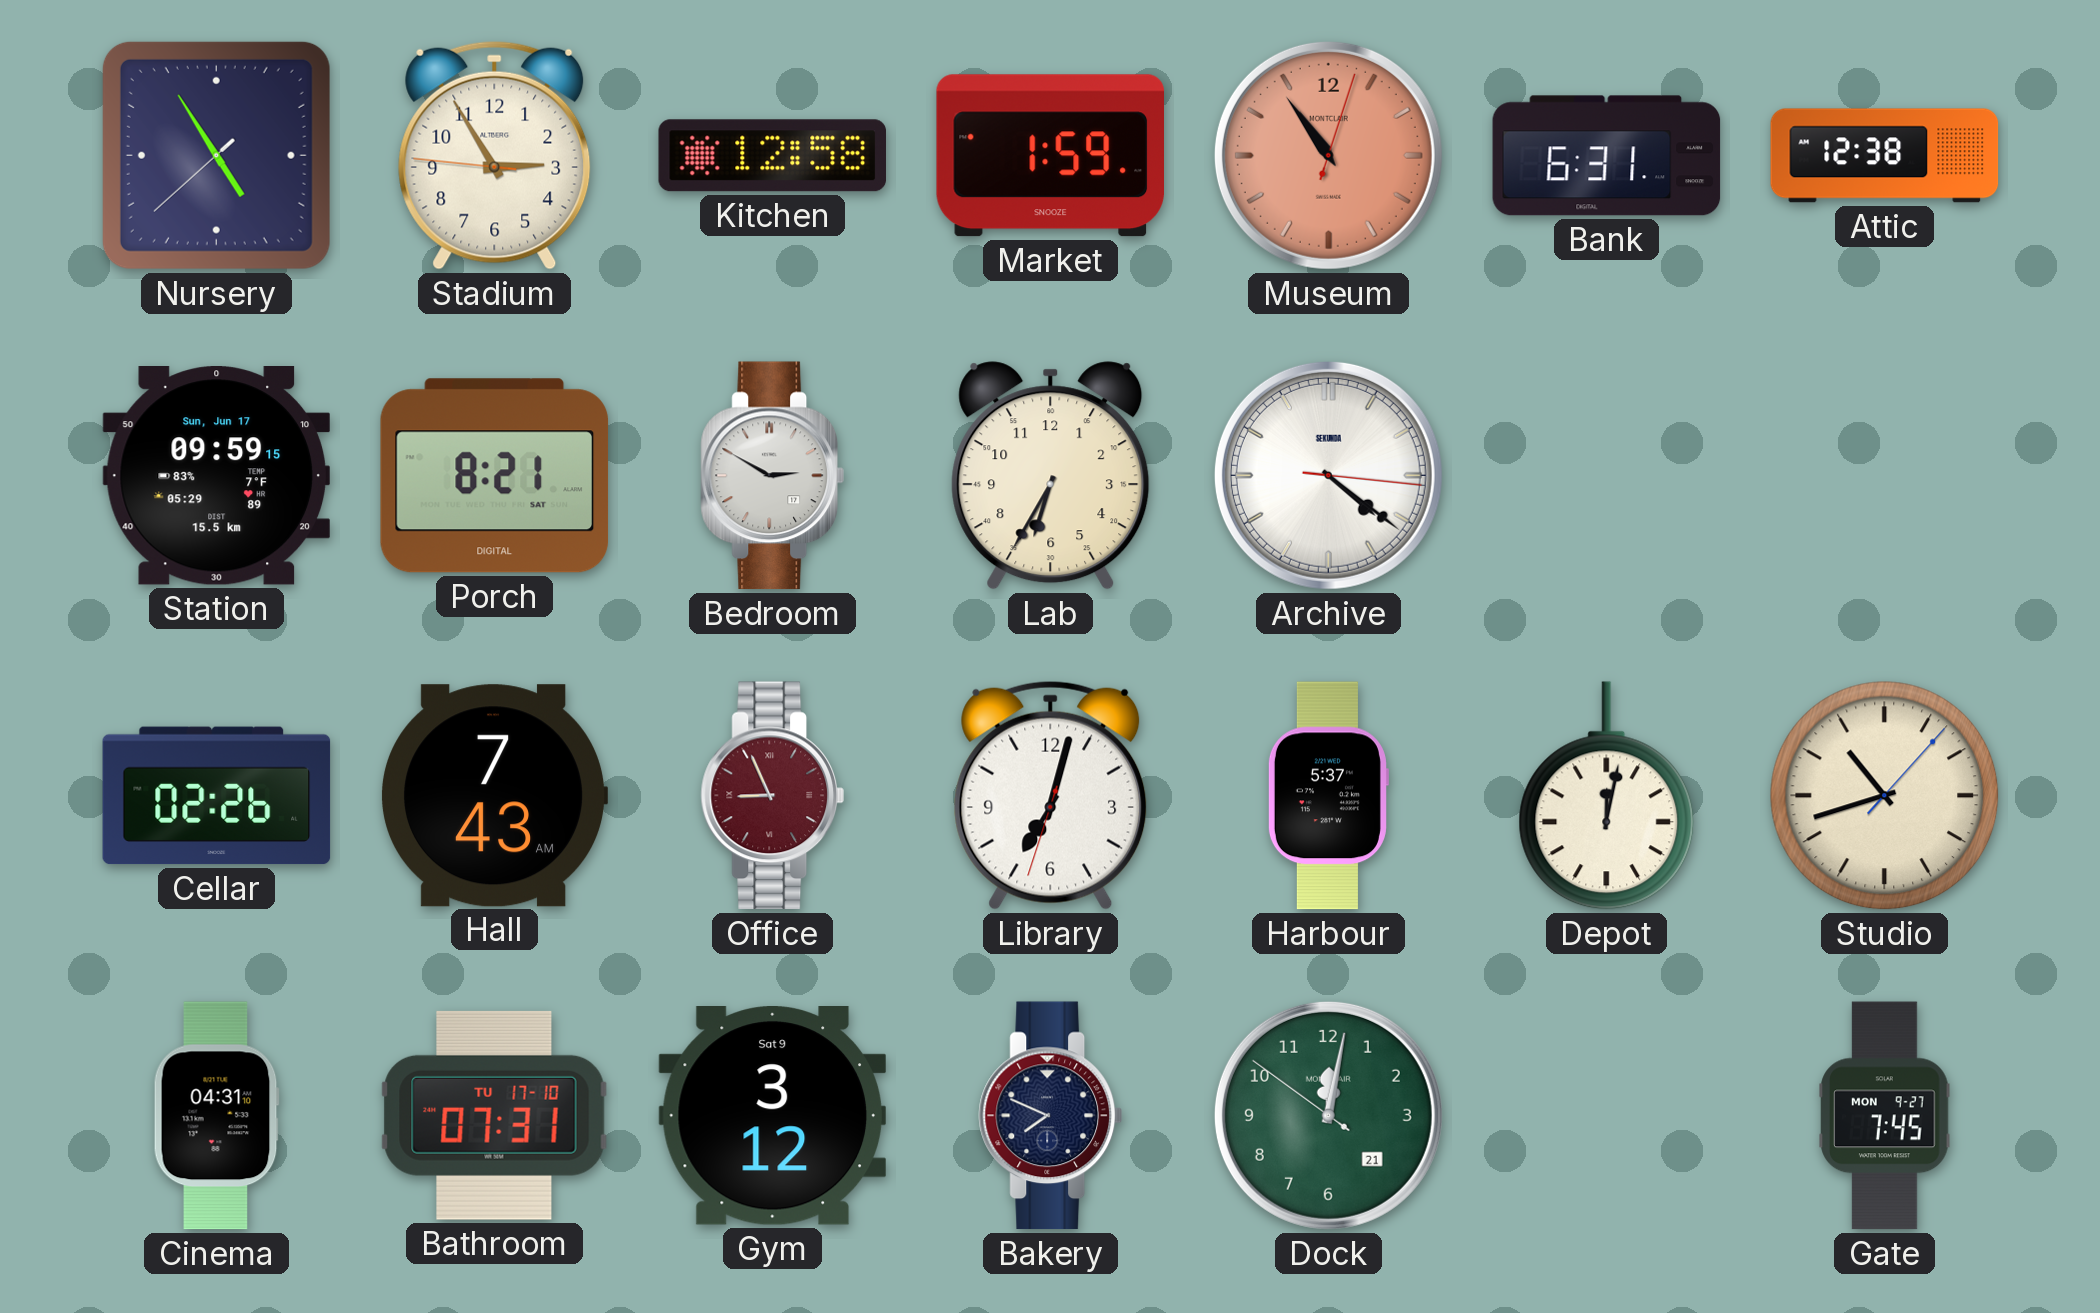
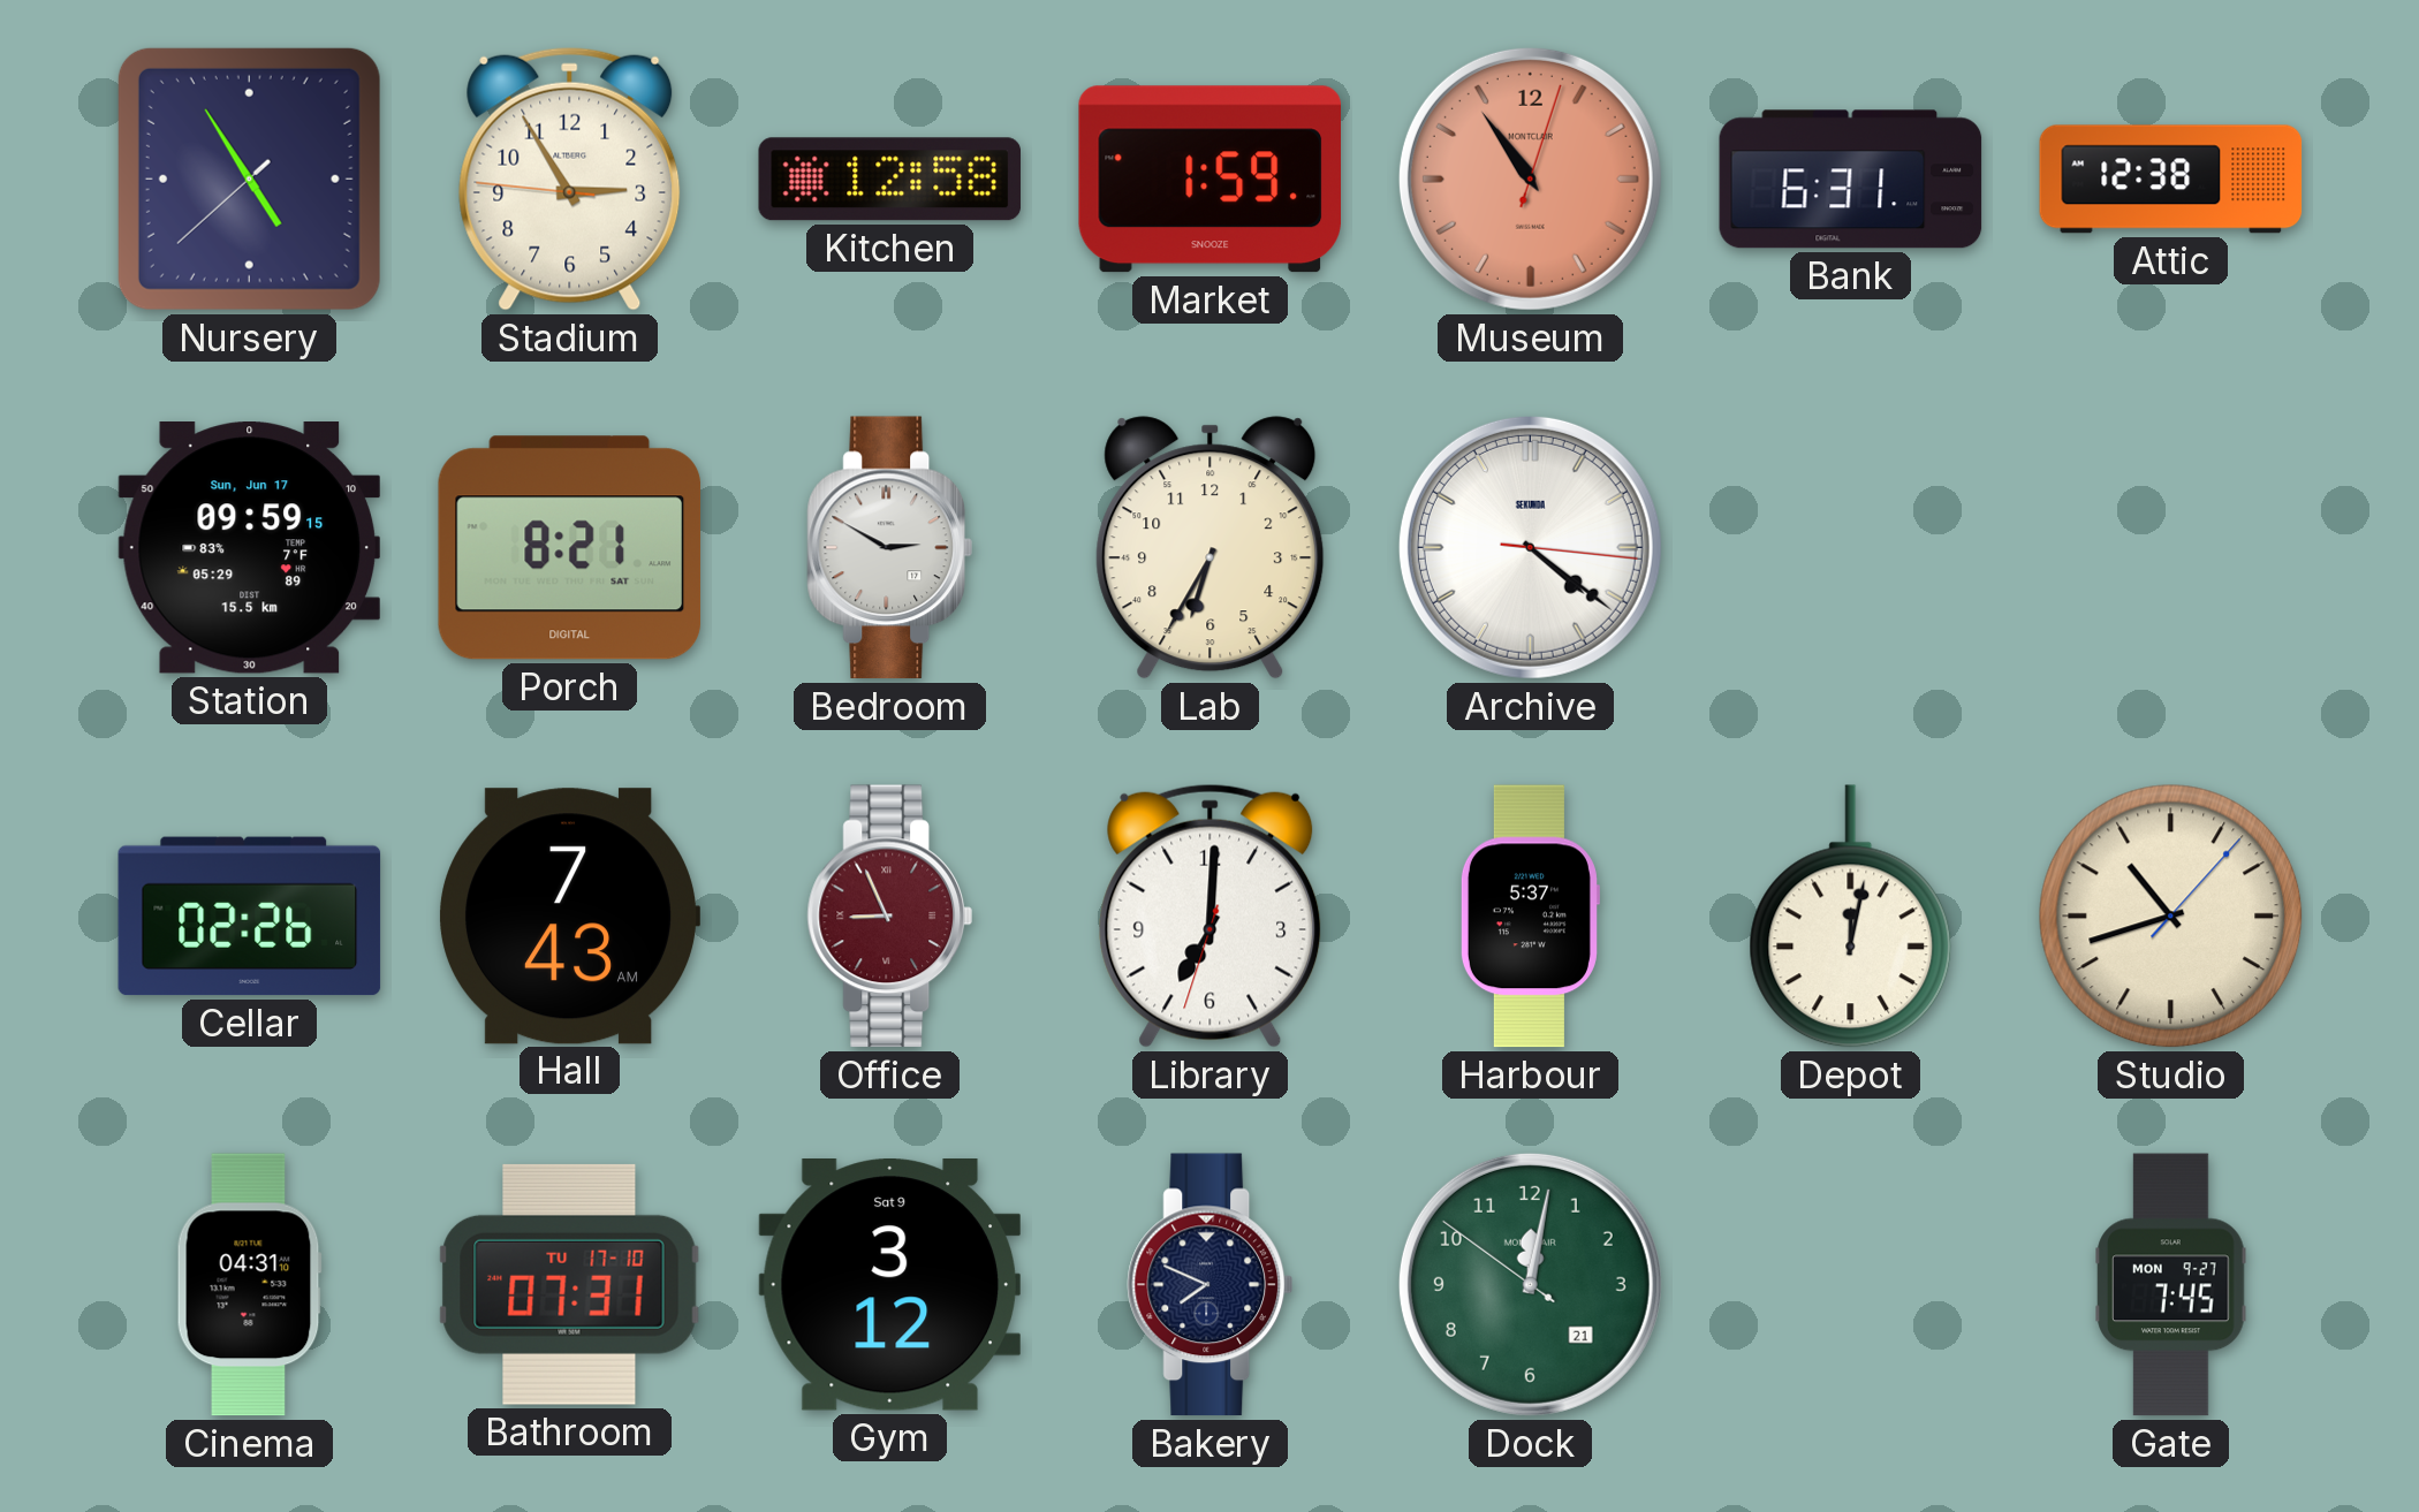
Library: 7:02 -> 7:00 (1211, 915)
